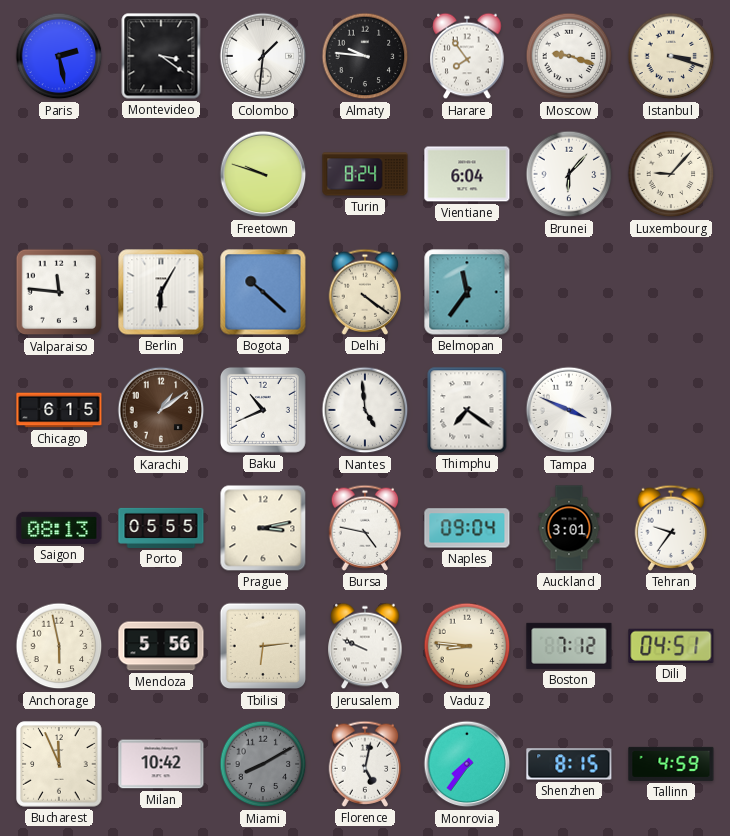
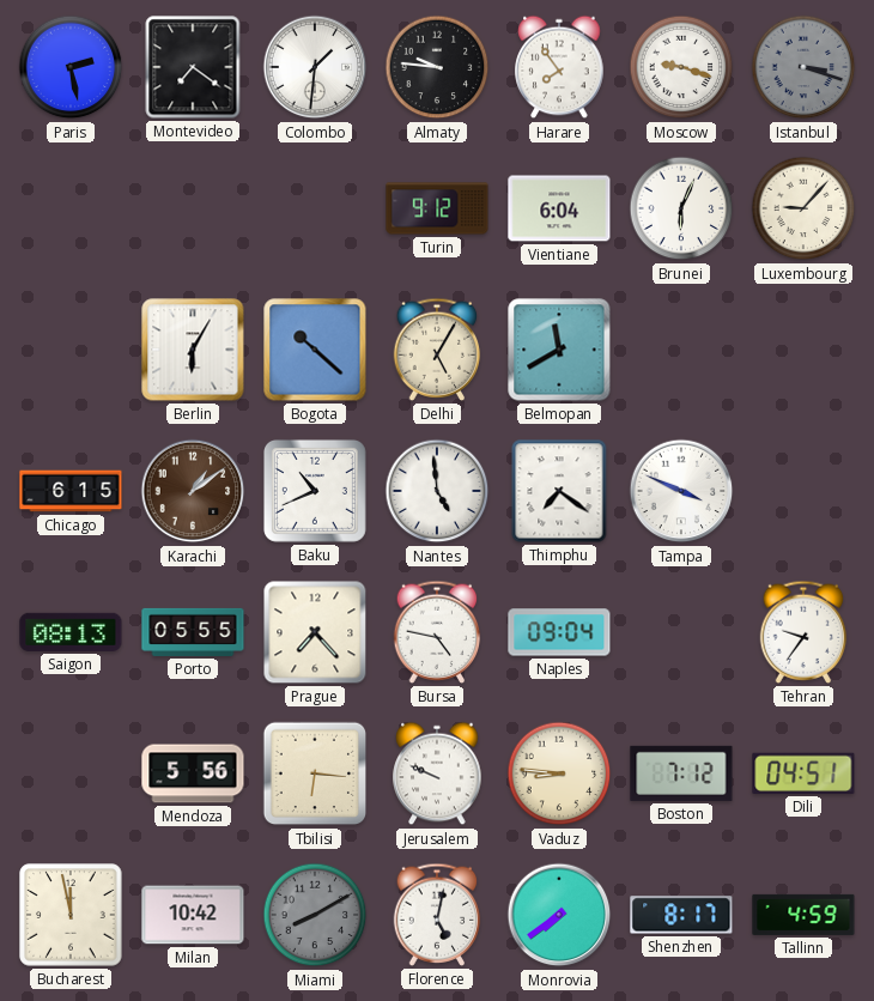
Montevideo: 3:21 -> 7:21 (193, 67)
Istanbul dial: cream -> grey (803, 67)
Freetown: 9:48 -> none (263, 174)
Turin: 8:24 -> 9:12 (437, 208)
Brunei: 6:07 -> 6:04 (681, 208)
Valparaiso: 11:46 -> none (59, 292)
Delhi: 4:21 -> 5:05 (437, 350)
Belmopan: 11:36 -> 11:40 (559, 350)
Prague: 3:13 -> 7:23 (315, 632)
Auckland: 3:01 -> none (569, 528)
Anchorage: 5:58 -> none (59, 646)
Tbilisi: 6:14 -> 6:16 (315, 773)
Bucharest: 11:56 -> 11:58 (71, 915)
Monrovia: 7:36 -> 7:39 (559, 915)
Shenzhen: 8:15 -> 8:17 (681, 915)
